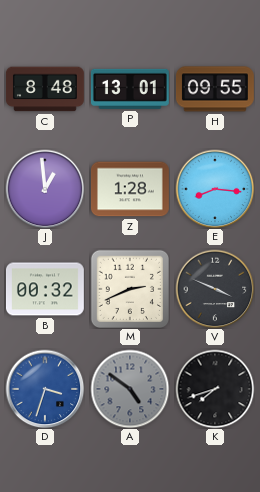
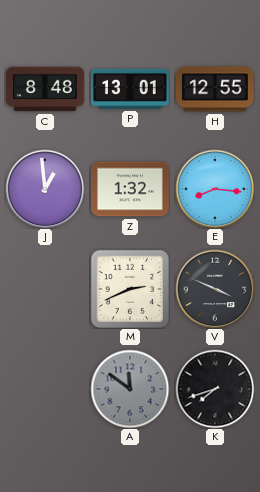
H: 09:55 -> 12:55 (215, 89)
Z: 1:28 -> 1:32 (130, 189)
B: 00:32 -> none (45, 289)
D: 3:33 -> none (45, 389)
A: 4:51 -> 11:51 (130, 389)
